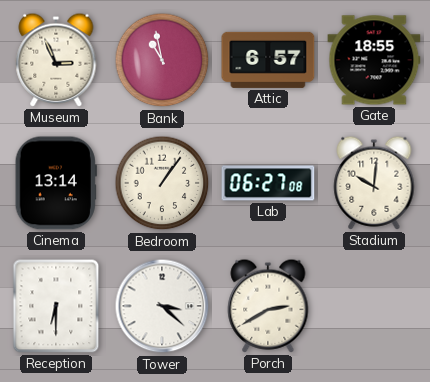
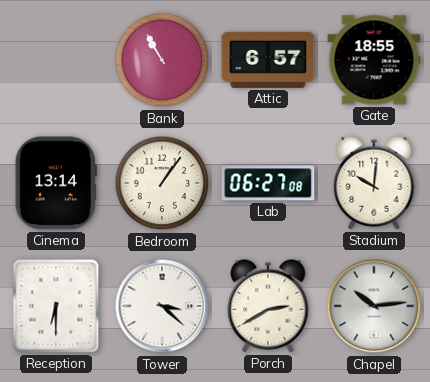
Museum: 2:56 -> none (56, 60)
Bank: 10:58 -> 10:55 (162, 60)
Chapel: none -> 10:14 (374, 306)
